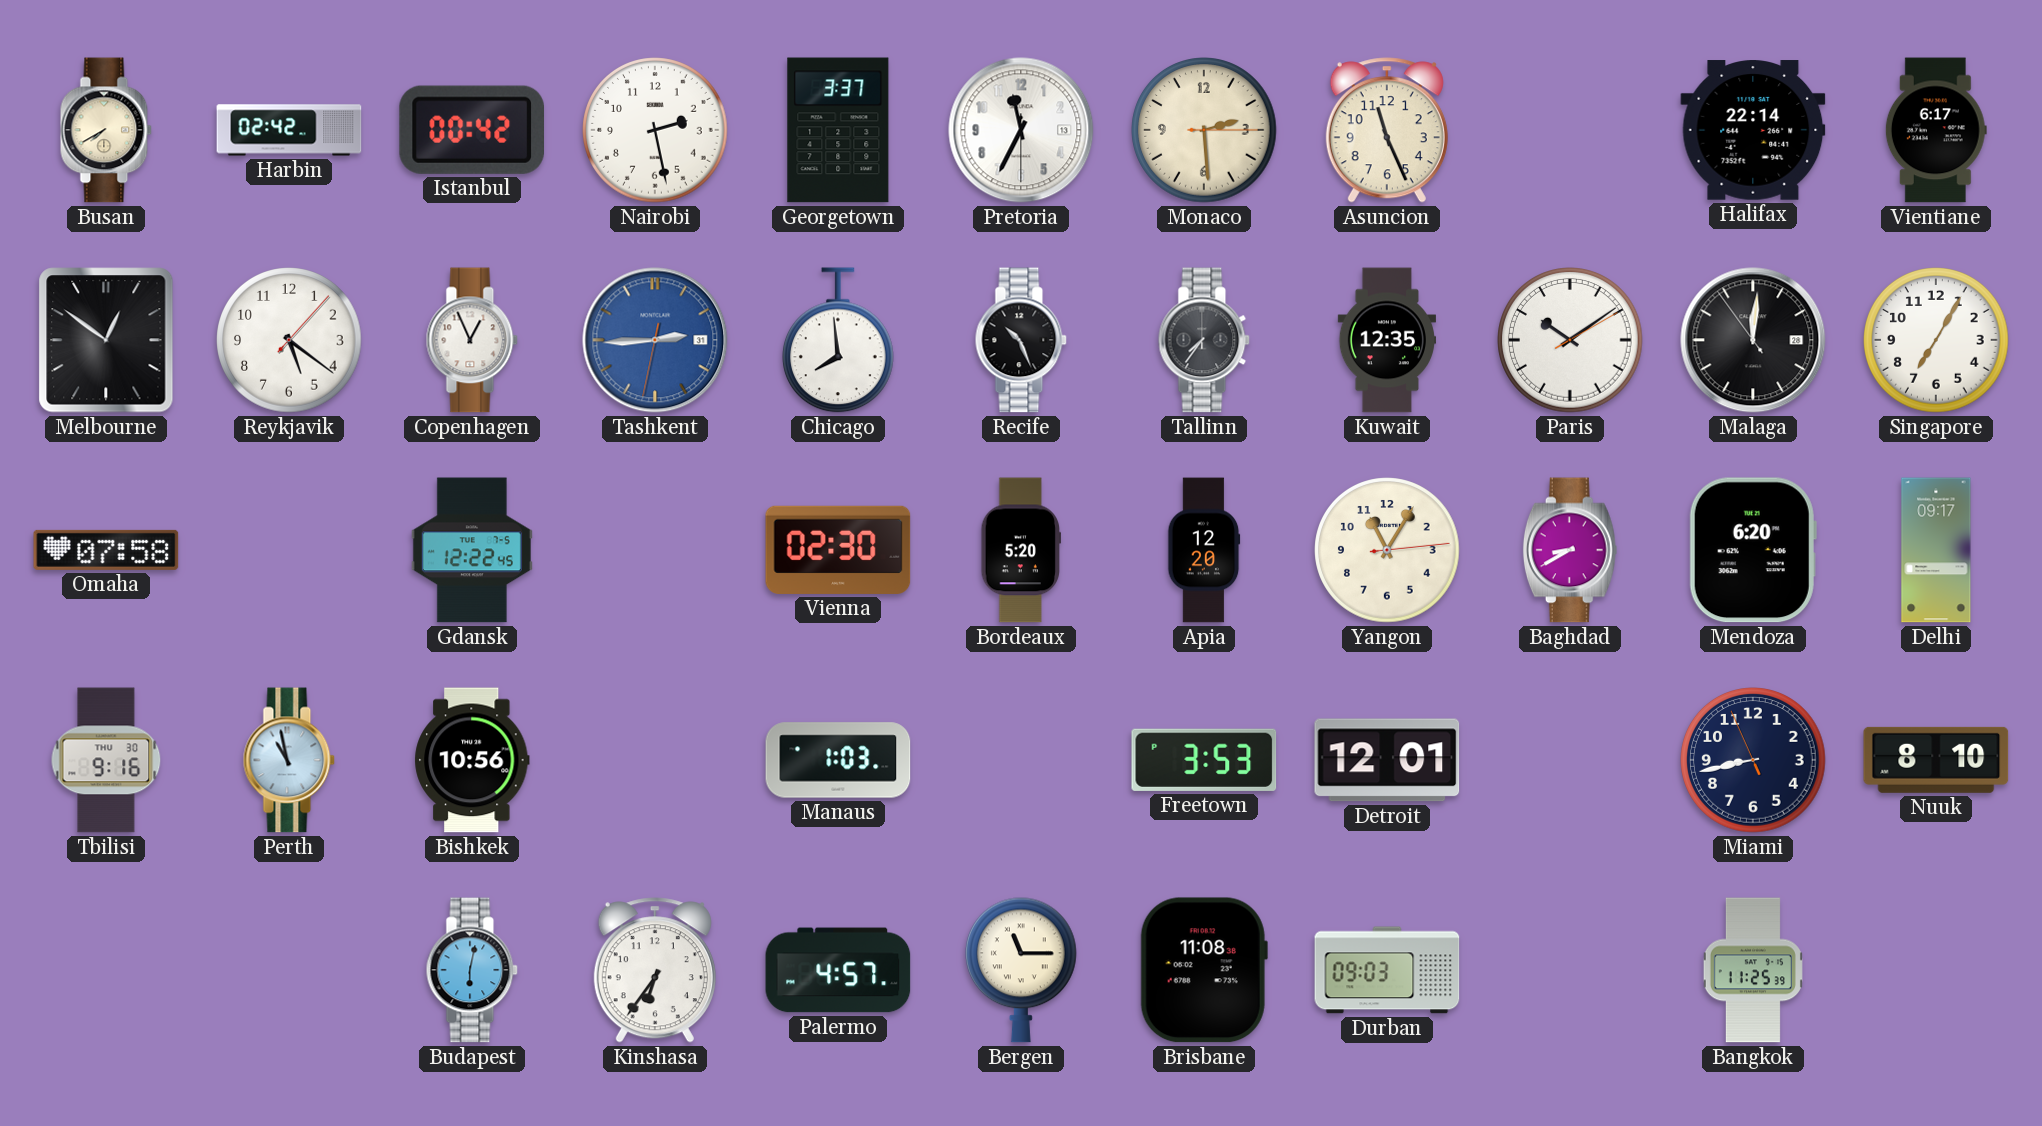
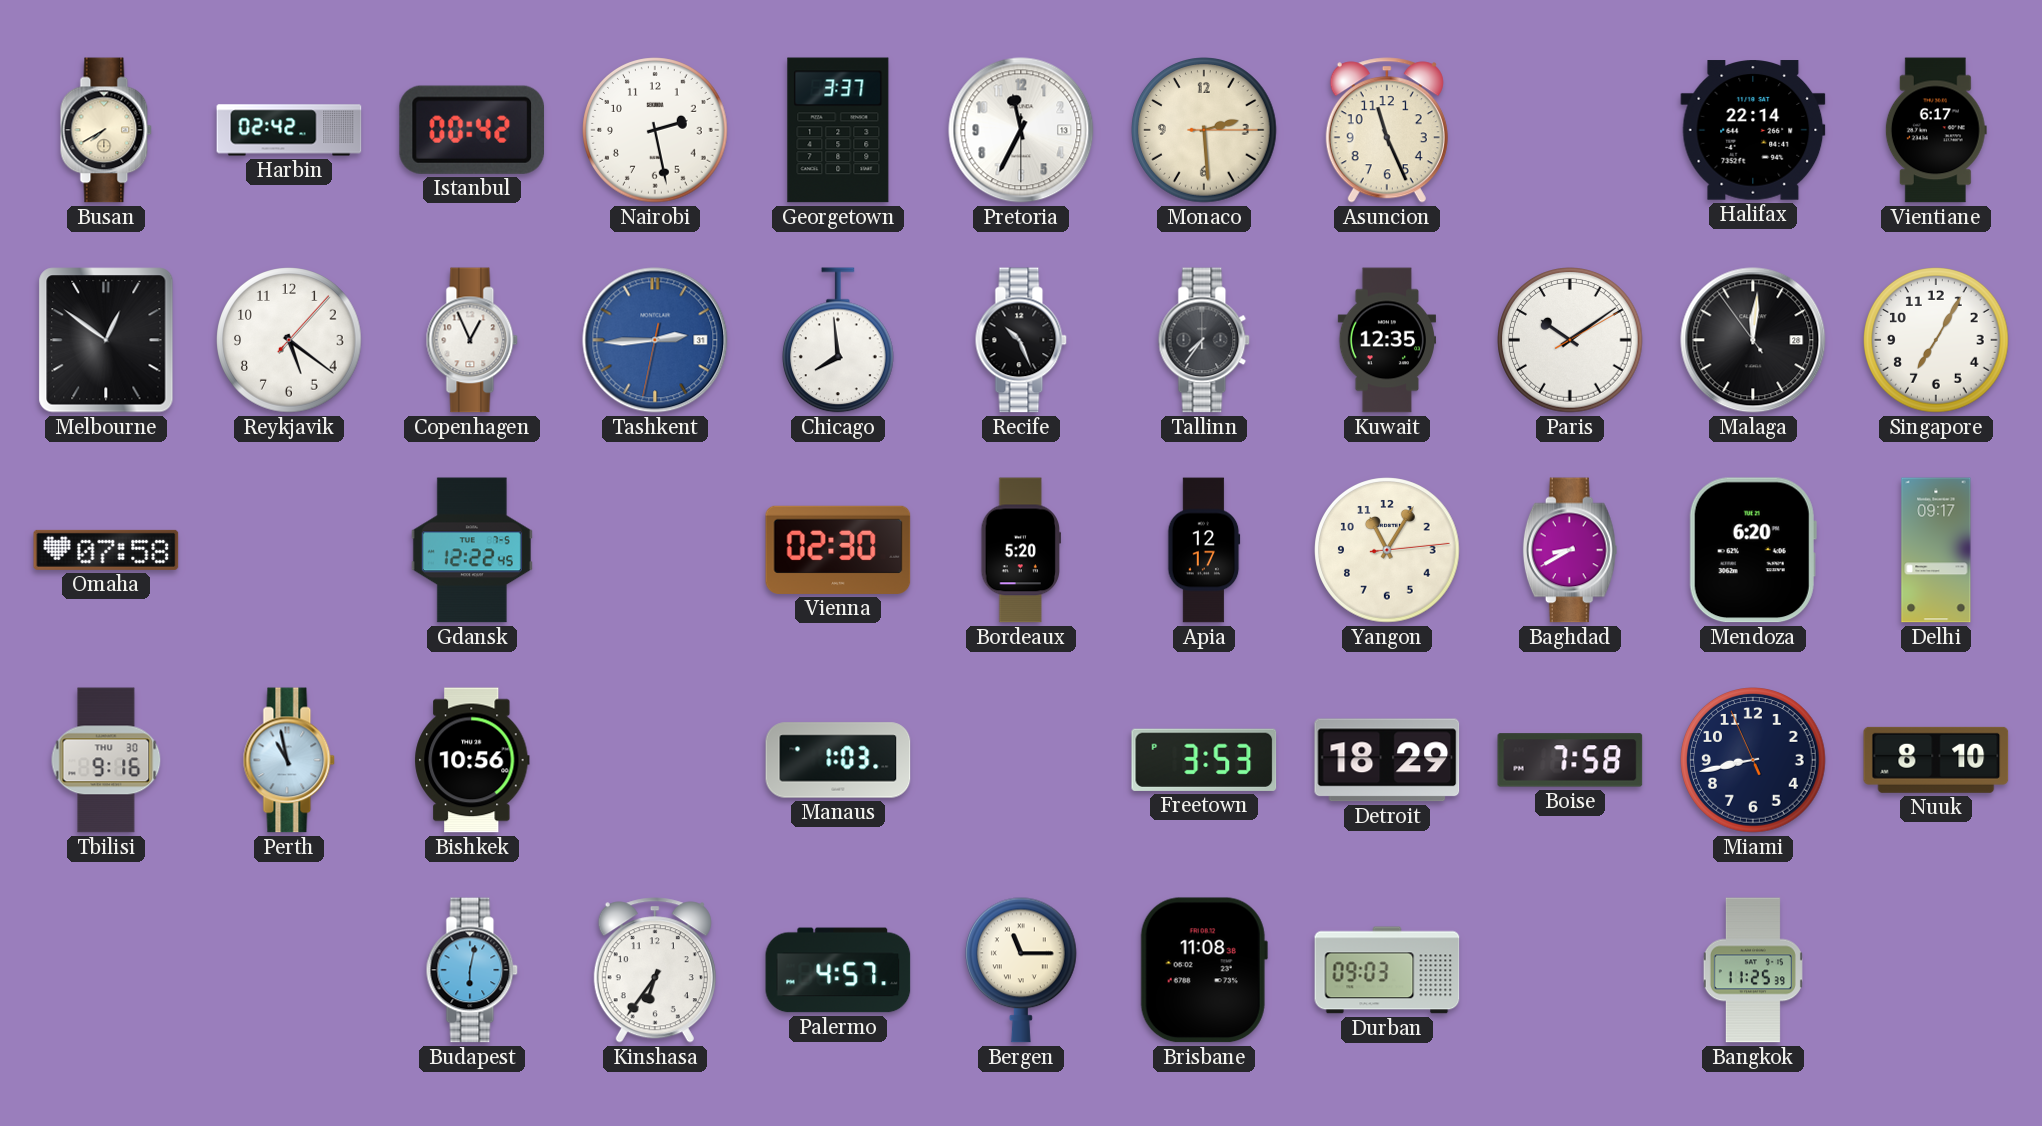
Apia: 12:20 -> 12:17 (1204, 550)
Detroit: 12:01 -> 18:29 (1387, 760)
Boise: none -> 7:58 (1570, 760)
